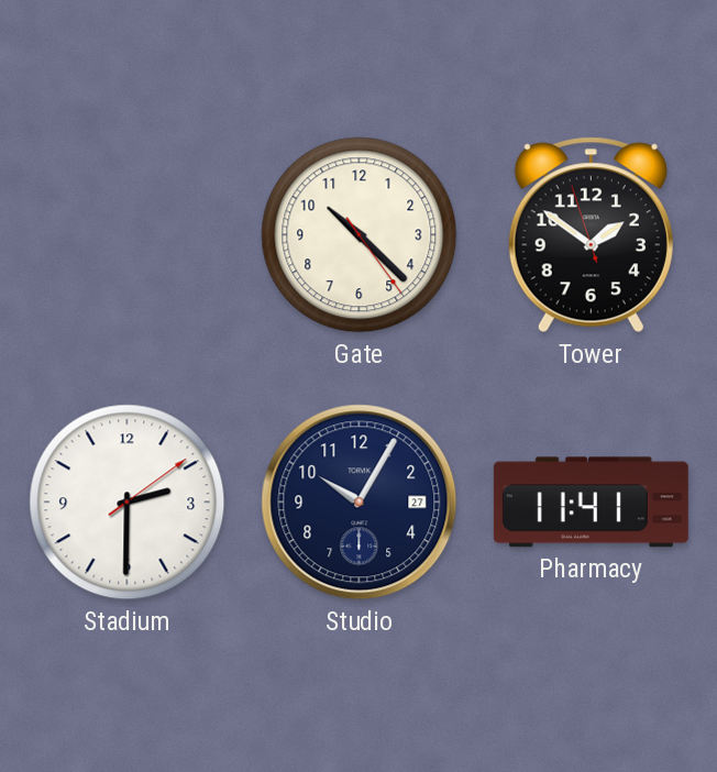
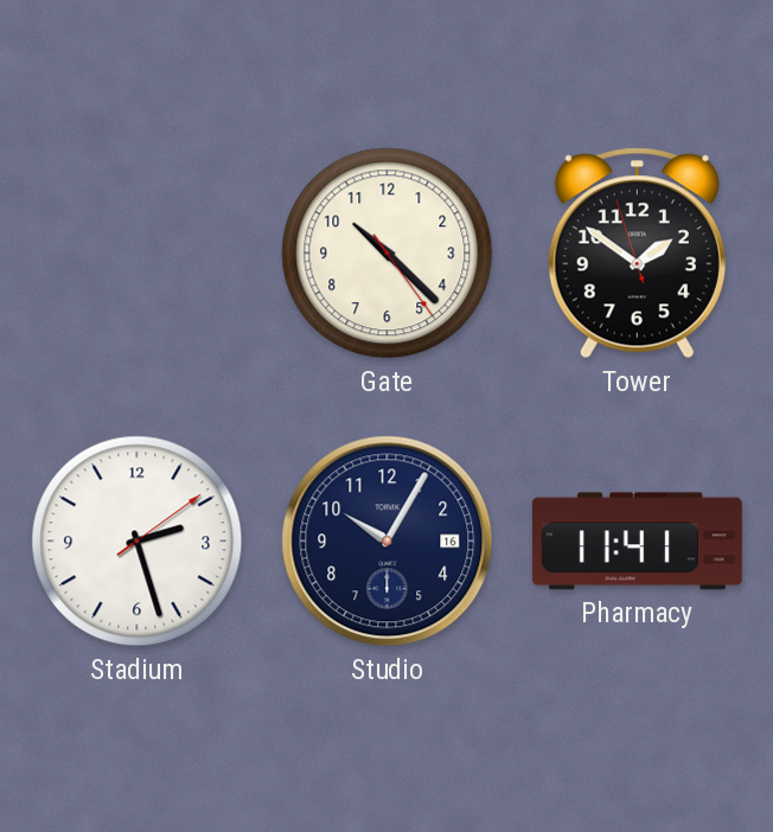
Stadium: 2:30 -> 2:27 (138, 542)
Studio date: 27 -> 16 (388, 542)
